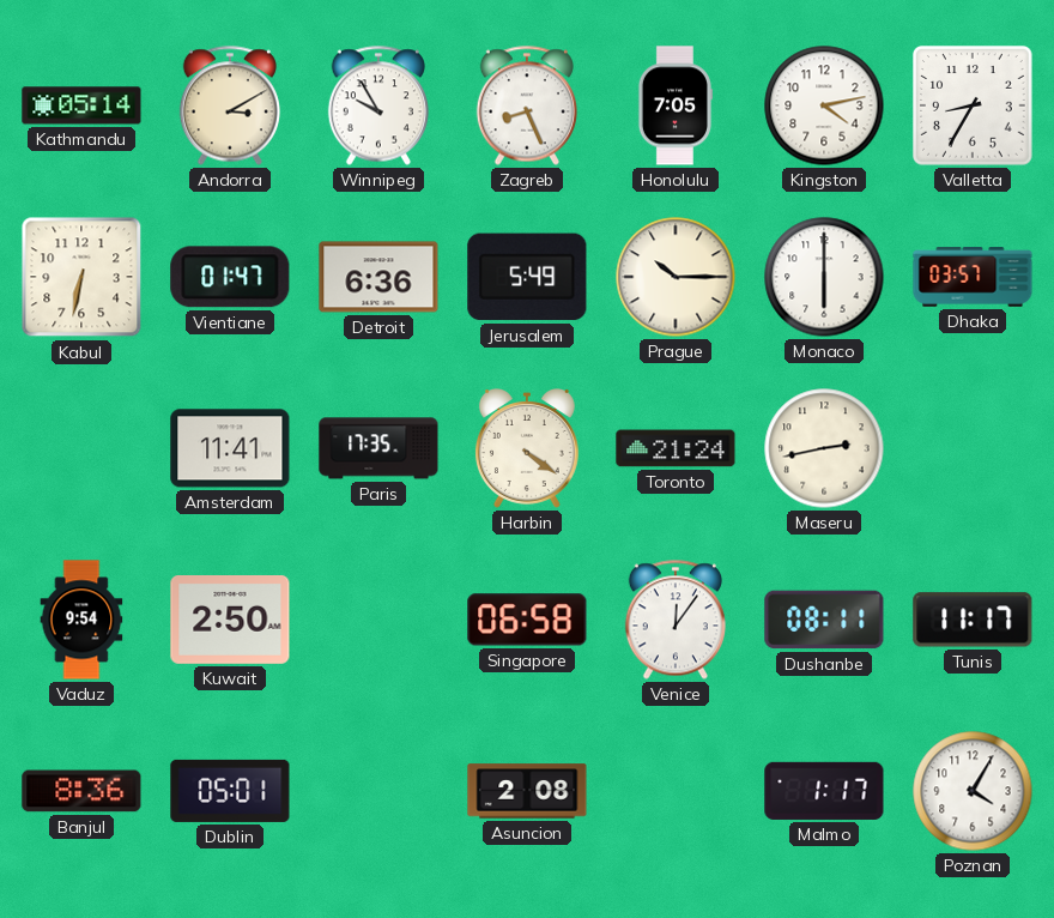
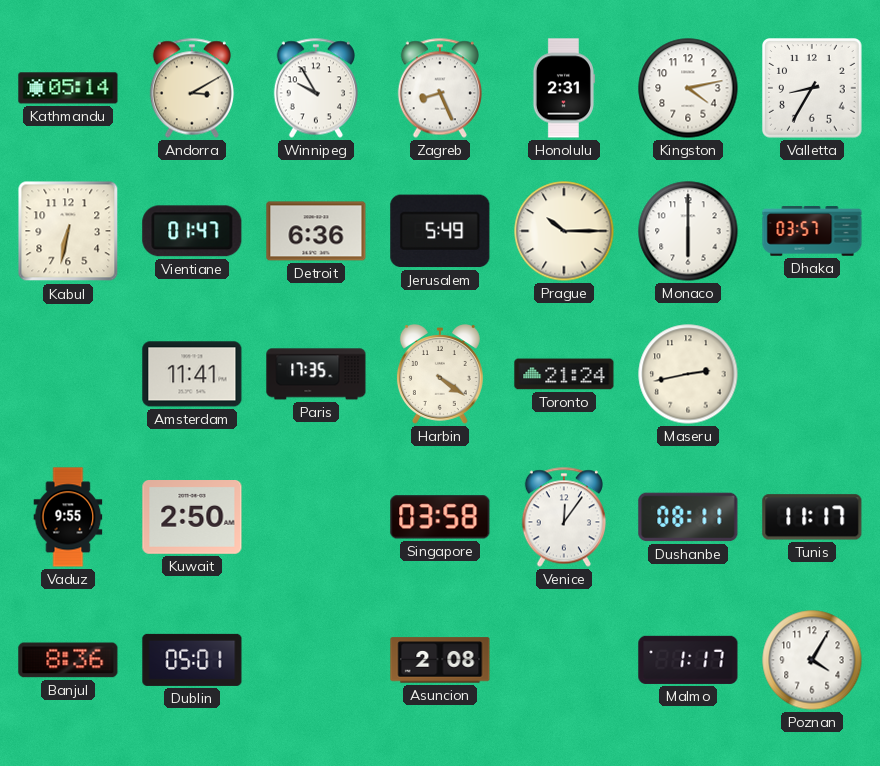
Honolulu: 7:05 -> 2:31 (563, 88)
Vaduz: 9:54 -> 9:55 (68, 517)
Singapore: 06:58 -> 03:58 (440, 517)
